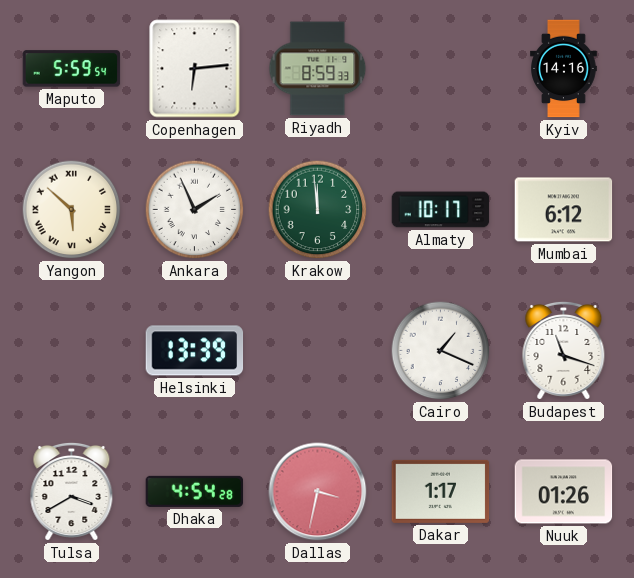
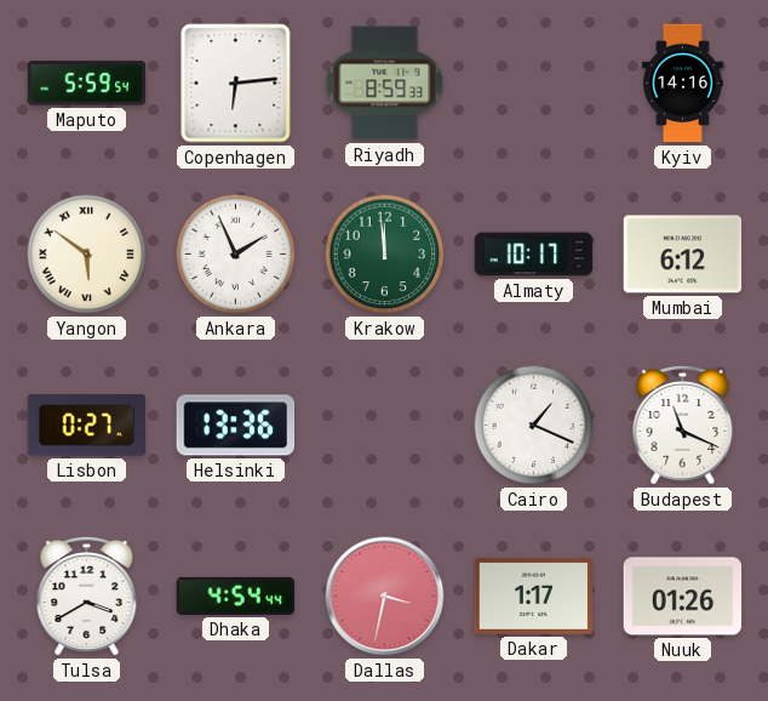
Yangon: 5:52 -> 5:51 (87, 255)
Lisbon: none -> 0:27 (87, 426)
Helsinki: 13:39 -> 13:36 (236, 426)
Budapest: 11:18 -> 11:19 (683, 424)
Dhaka: 4:54:28 -> 4:54:44 (236, 595)
